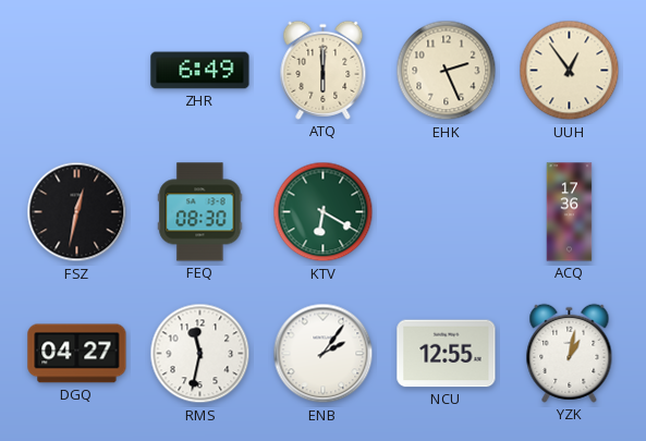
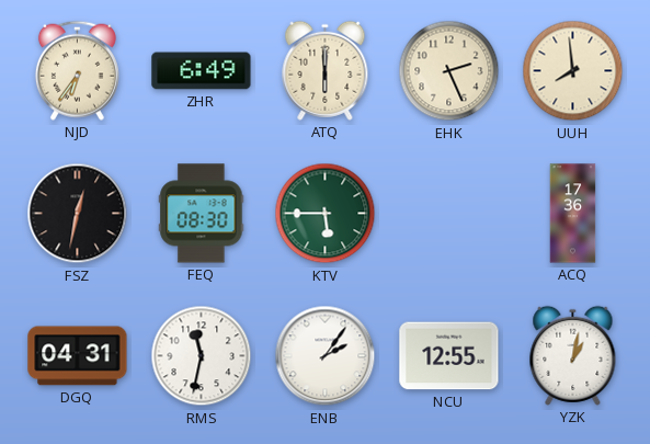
NJD: none -> 6:36 (77, 70)
UUH: 12:54 -> 7:59 (573, 71)
KTV: 6:20 -> 5:45 (326, 214)
DGQ: 04:27 -> 04:31 (78, 356)
